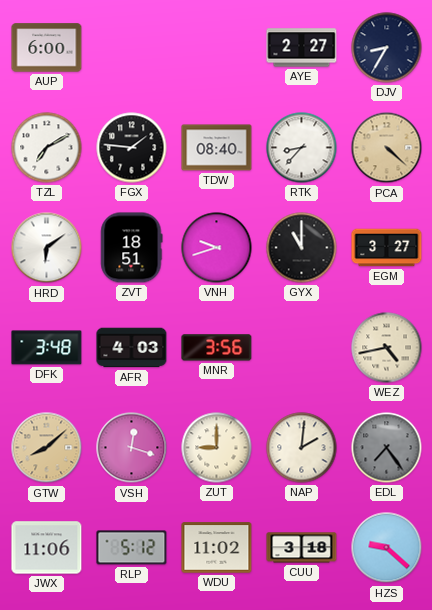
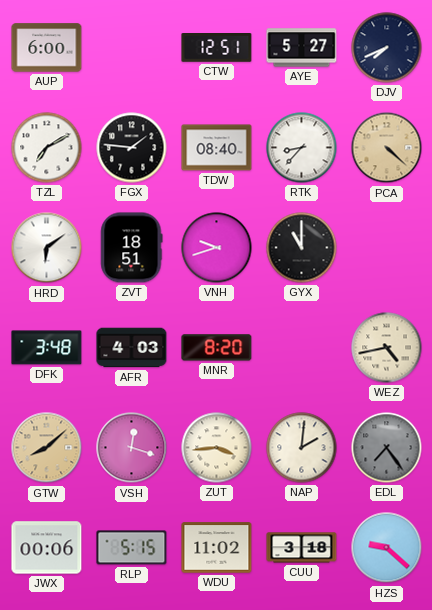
CTW: none -> 12:51 (217, 48)
AYE: 2:27 -> 5:27 (302, 48)
DJV: 8:35 -> 7:41 (387, 48)
EGM: 3:27 -> none (387, 248)
MNR: 3:56 -> 8:20 (217, 348)
ZUT: 9:00 -> 3:44 (217, 448)
JWX: 11:06 -> 00:06 (47, 548)
RLP: 5:12 -> 5:15 (132, 548)
